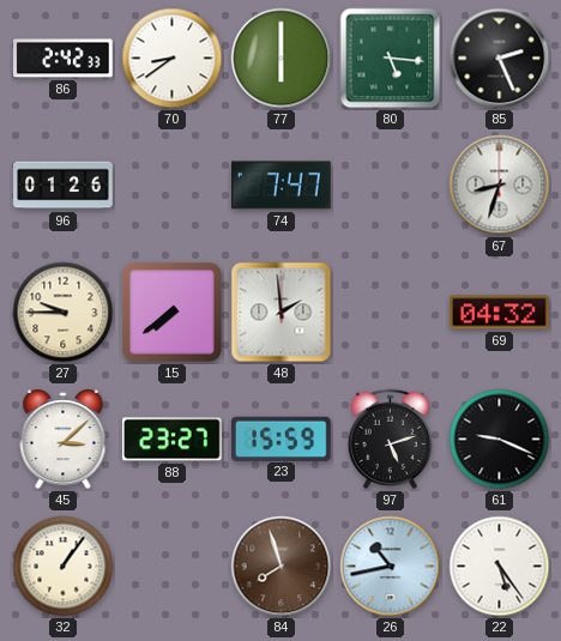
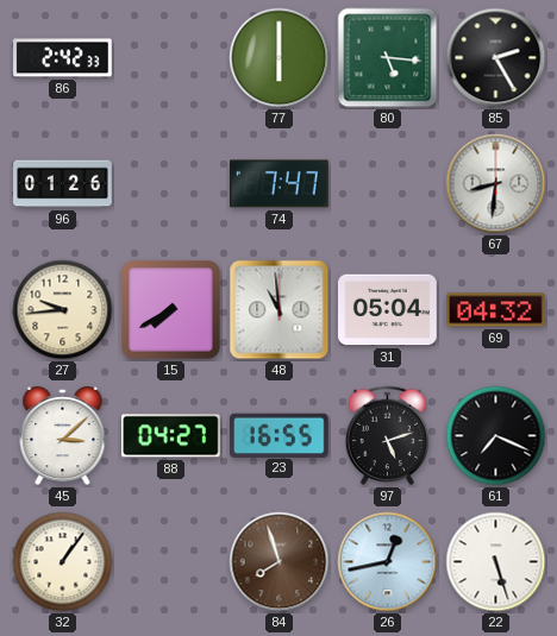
70: 8:39 -> none (173, 59)
85: 2:26 -> 2:25 (496, 58)
67: 8:33 -> 8:31 (496, 184)
27: 9:45 -> 9:44 (63, 310)
15: 7:39 -> 7:40 (171, 310)
48: 1:59 -> 10:59 (280, 310)
31: none -> 05:04 (388, 310)
88: 23:27 -> 04:27 (171, 436)
23: 15:59 -> 16:55 (278, 435)
61: 9:19 -> 7:19 (496, 436)
26: 10:43 -> 12:43 (388, 562)
22: 5:24 -> 5:27 (496, 562)
